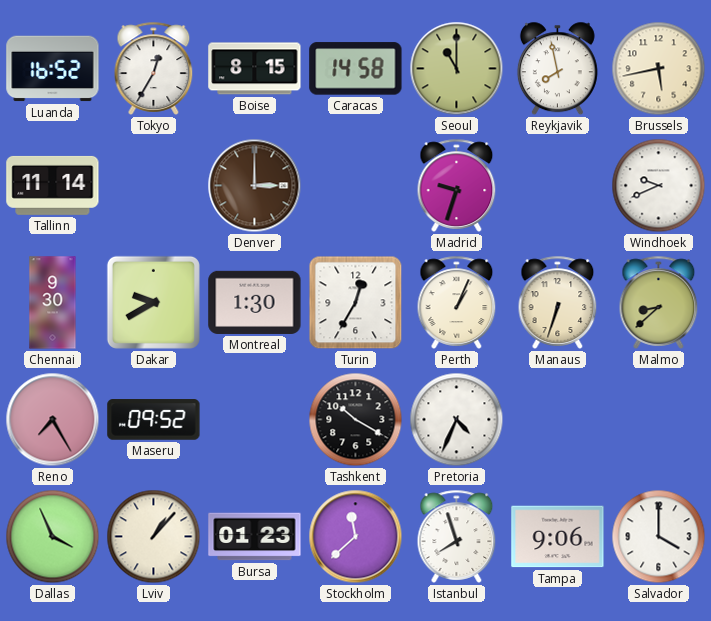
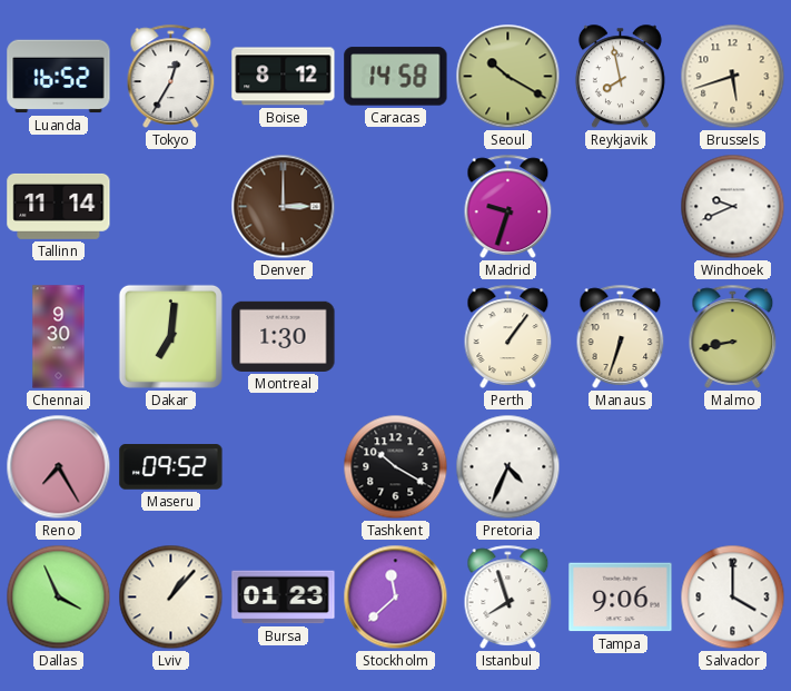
Boise: 8:15 -> 8:12 (284, 77)
Seoul: 11:00 -> 10:20 (508, 77)
Brussels: 5:43 -> 5:42 (733, 77)
Dakar: 9:40 -> 7:01 (170, 336)
Turin: 12:35 -> none (356, 303)
Perth: 1:04 -> 1:06 (508, 336)
Malmo: 8:38 -> 8:43 (733, 336)
